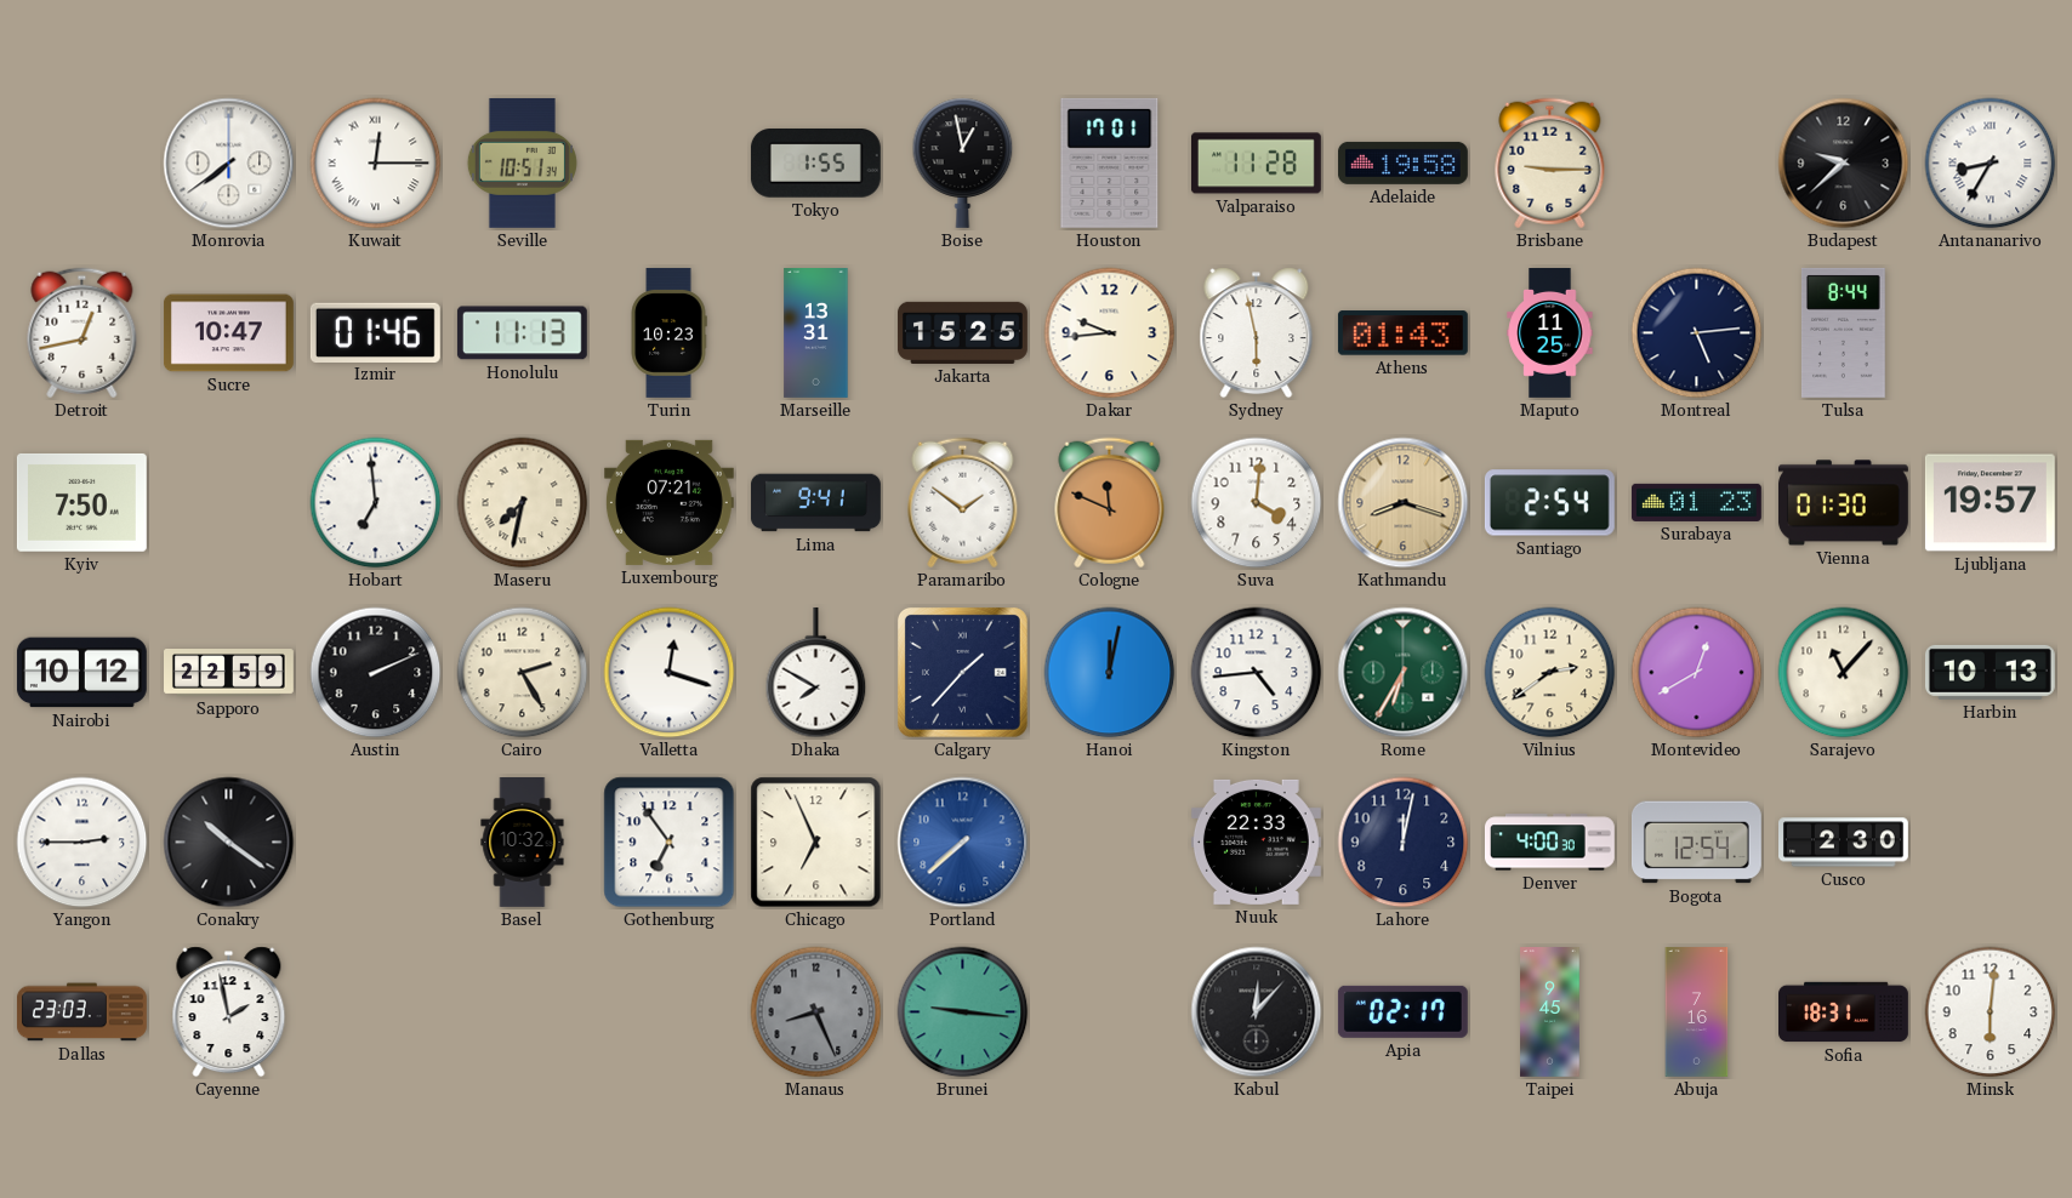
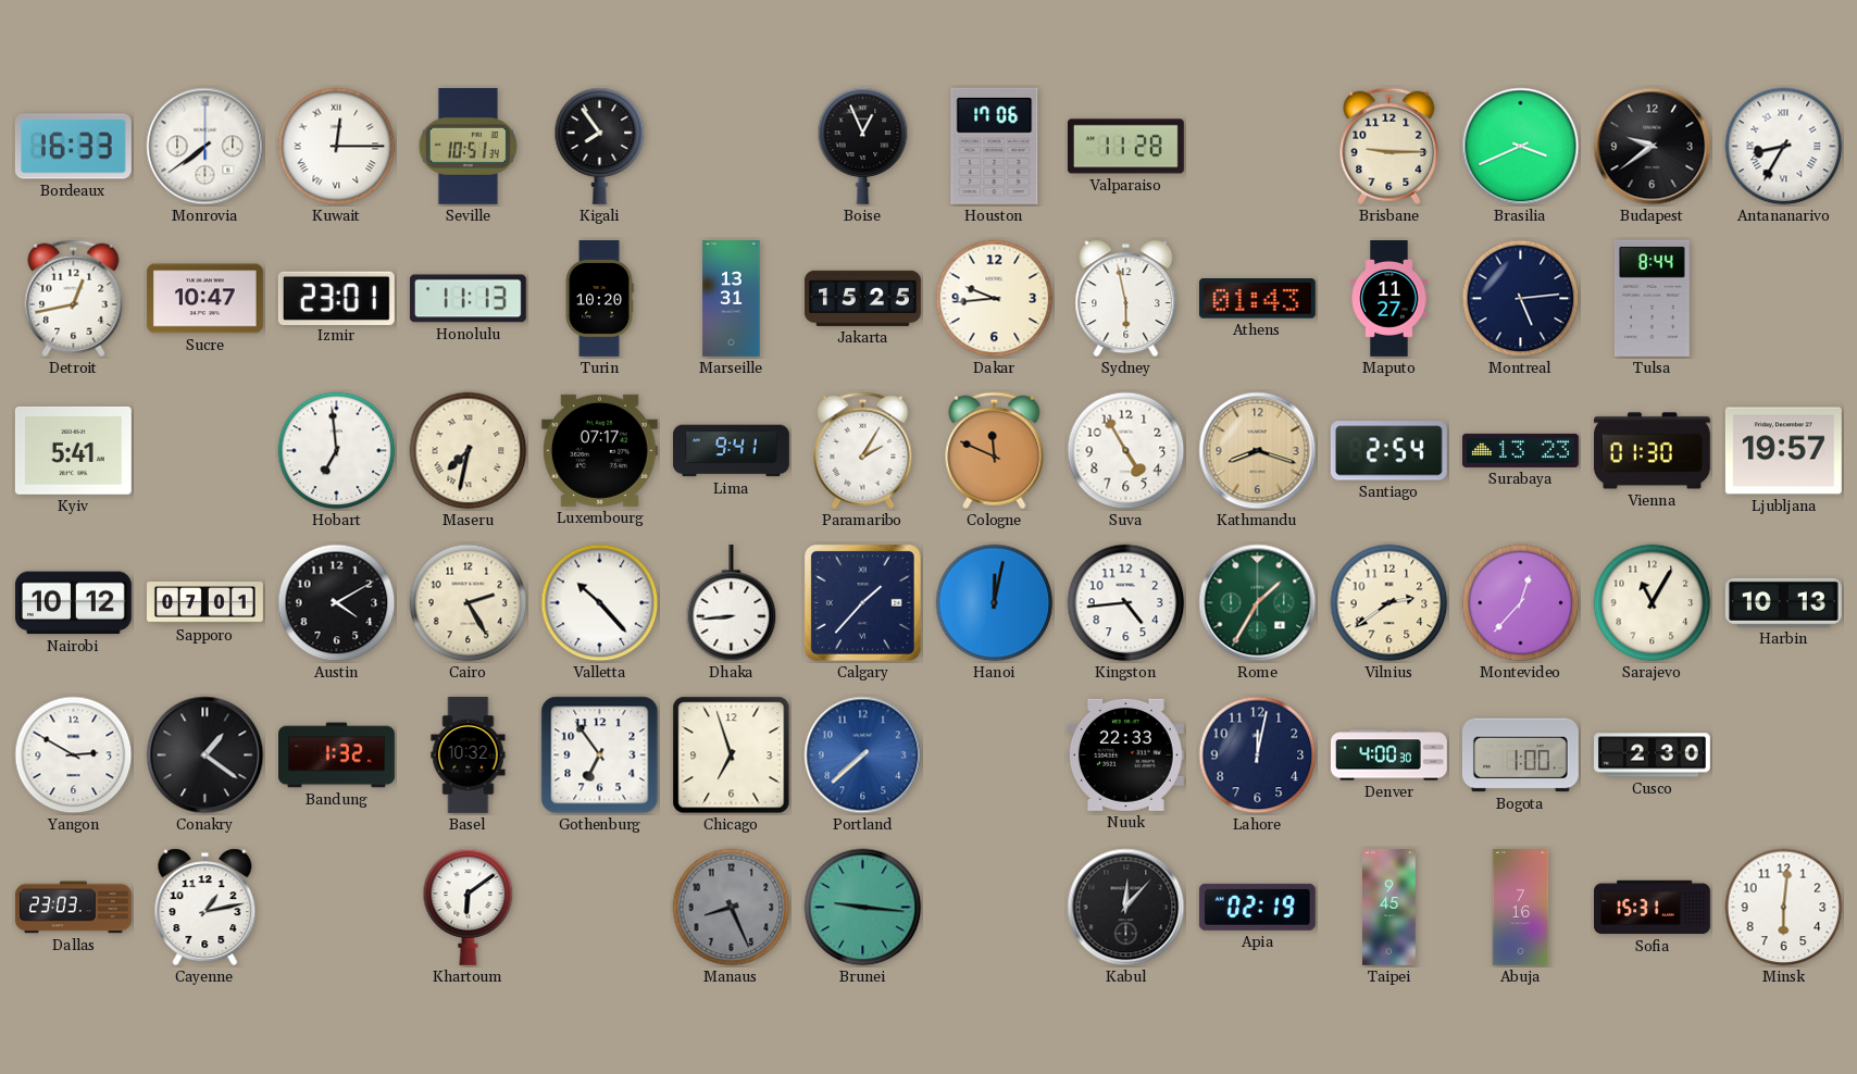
Bordeaux: none -> 16:33 (73, 147)
Kigali: none -> 7:54 (600, 146)
Tokyo: 1:55 -> none (815, 164)
Boise: 12:58 -> 12:56 (863, 146)
Houston: 17:01 -> 17:06 (995, 146)
Adelaide: 19:58 -> none (1402, 162)
Brasilia: none -> 3:41 (1521, 147)
Budapest: 9:38 -> 9:39 (1653, 147)
Izmir: 01:46 -> 23:01 (336, 298)
Turin: 10:23 -> 10:20 (599, 299)
Maputo: 11:25 -> 11:27 (1389, 299)
Kyiv: 7:50 -> 5:41 (73, 450)
Luxembourg: 07:21 -> 07:17 (599, 450)
Paramaribo: 1:51 -> 2:05 (863, 451)
Suva: 4:01 -> 4:55 (1126, 451)
Surabaya: 01:23 -> 13:23 (1520, 450)
Sapporo: 22:59 -> 07:01 (205, 603)
Austin: 2:11 -> 4:10 (337, 603)
Valletta: 12:18 -> 10:23 (600, 603)
Dhaka: 7:50 -> 8:44 (732, 603)
Rome: 6:35 -> 1:35 (1258, 603)
Montevideo: 12:40 -> 12:37 (1521, 603)
Sarajevo: 11:07 -> 11:05 (1653, 603)
Yangon: 2:45 -> 2:50 (74, 755)
Conakry: 10:21 -> 1:21 (205, 755)
Bandung: none -> 1:32 (337, 755)
Chicago: 6:56 -> 6:57 (732, 755)
Bogota: 12:54 -> 1:00 (1520, 755)
Cayenne: 1:58 -> 1:13 (205, 908)
Khartoum: none -> 6:09 (469, 907)
Apia: 02:17 -> 02:19 (1257, 907)
Sofia: 18:31 -> 15:31 (1653, 908)
